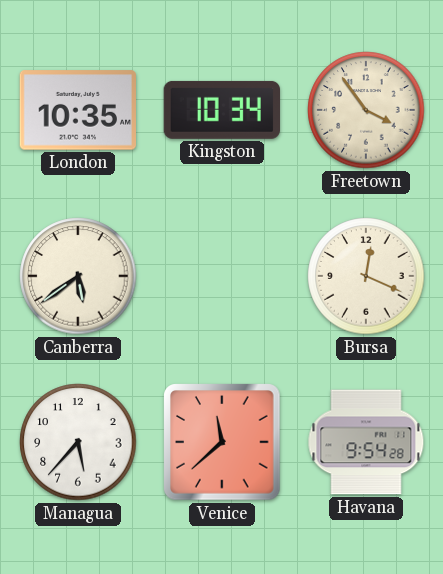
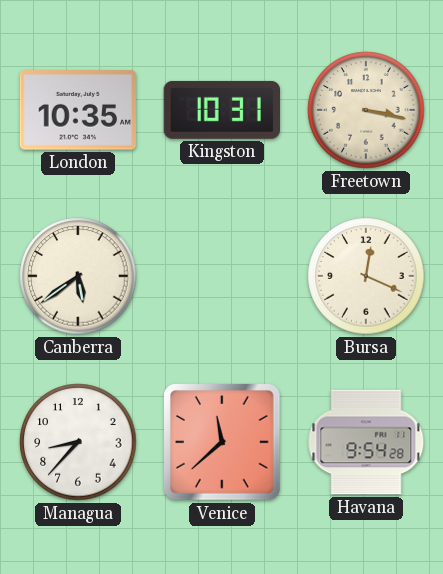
Kingston: 10:34 -> 10:31 (221, 110)
Freetown: 3:54 -> 3:17 (366, 110)
Managua: 5:37 -> 8:37 (78, 442)
